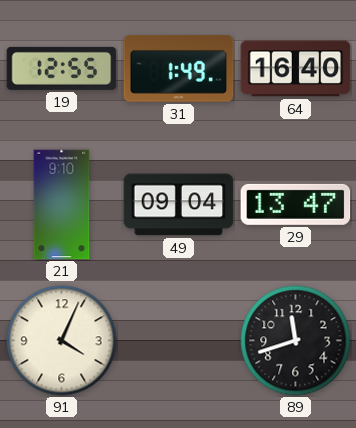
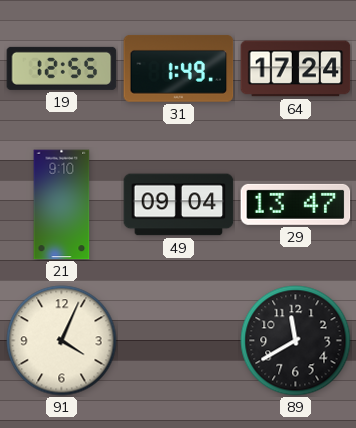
64: 16:40 -> 17:24 (296, 69)
89: 11:42 -> 11:40 (296, 341)
